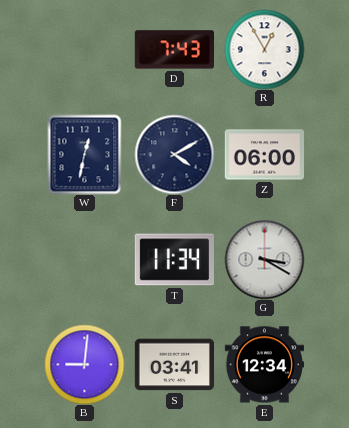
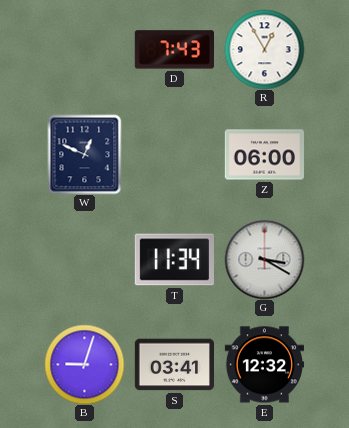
W: 12:32 -> 12:49 (85, 154)
F: 4:10 -> none (174, 154)
B: 9:01 -> 9:03 (84, 364)
E: 12:34 -> 12:32 (264, 365)
